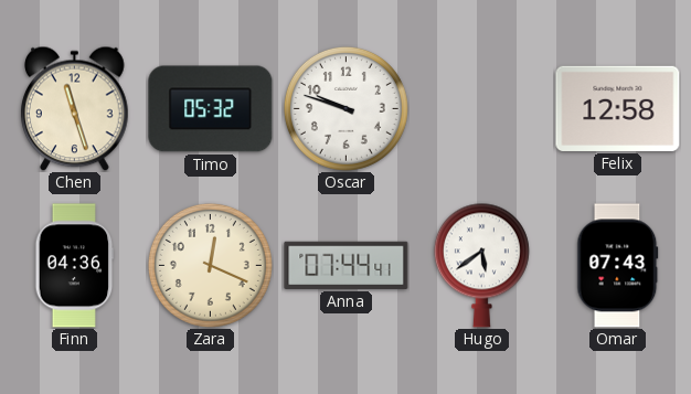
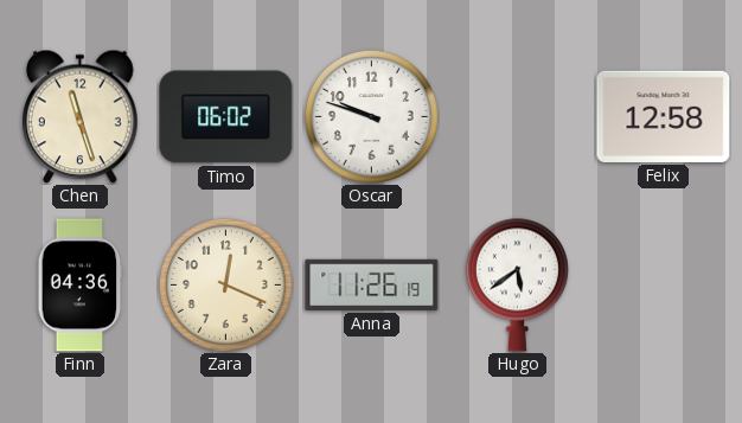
Timo: 05:32 -> 06:02 (226, 117)
Anna: 07:44 -> 11:26 (372, 284)
Omar: 07:43 -> none (618, 266)
